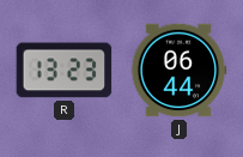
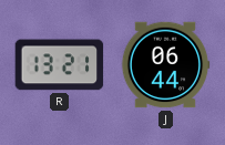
R: 13:23 -> 13:21 (60, 65)
